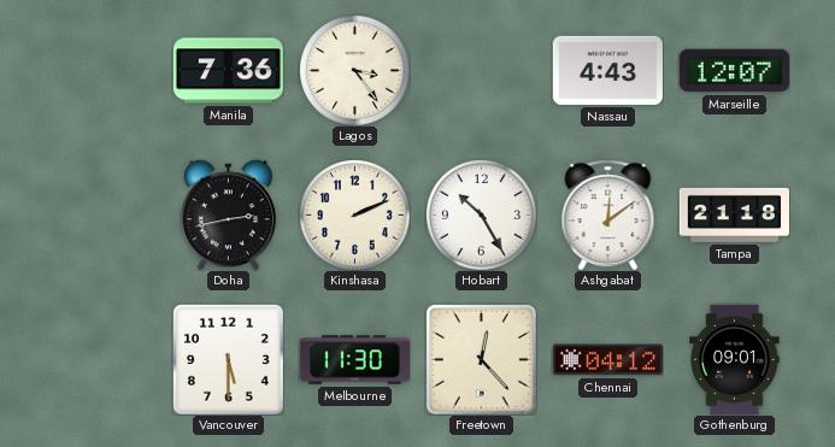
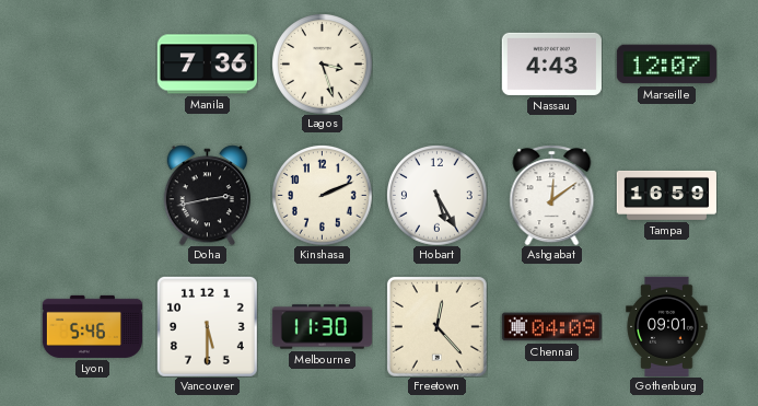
Lagos: 3:24 -> 3:27 (323, 65)
Hobart: 10:25 -> 5:25 (438, 196)
Tampa: 21:18 -> 16:59 (666, 195)
Lyon: none -> 5:46 (92, 326)
Chennai: 04:12 -> 04:09 (551, 327)
